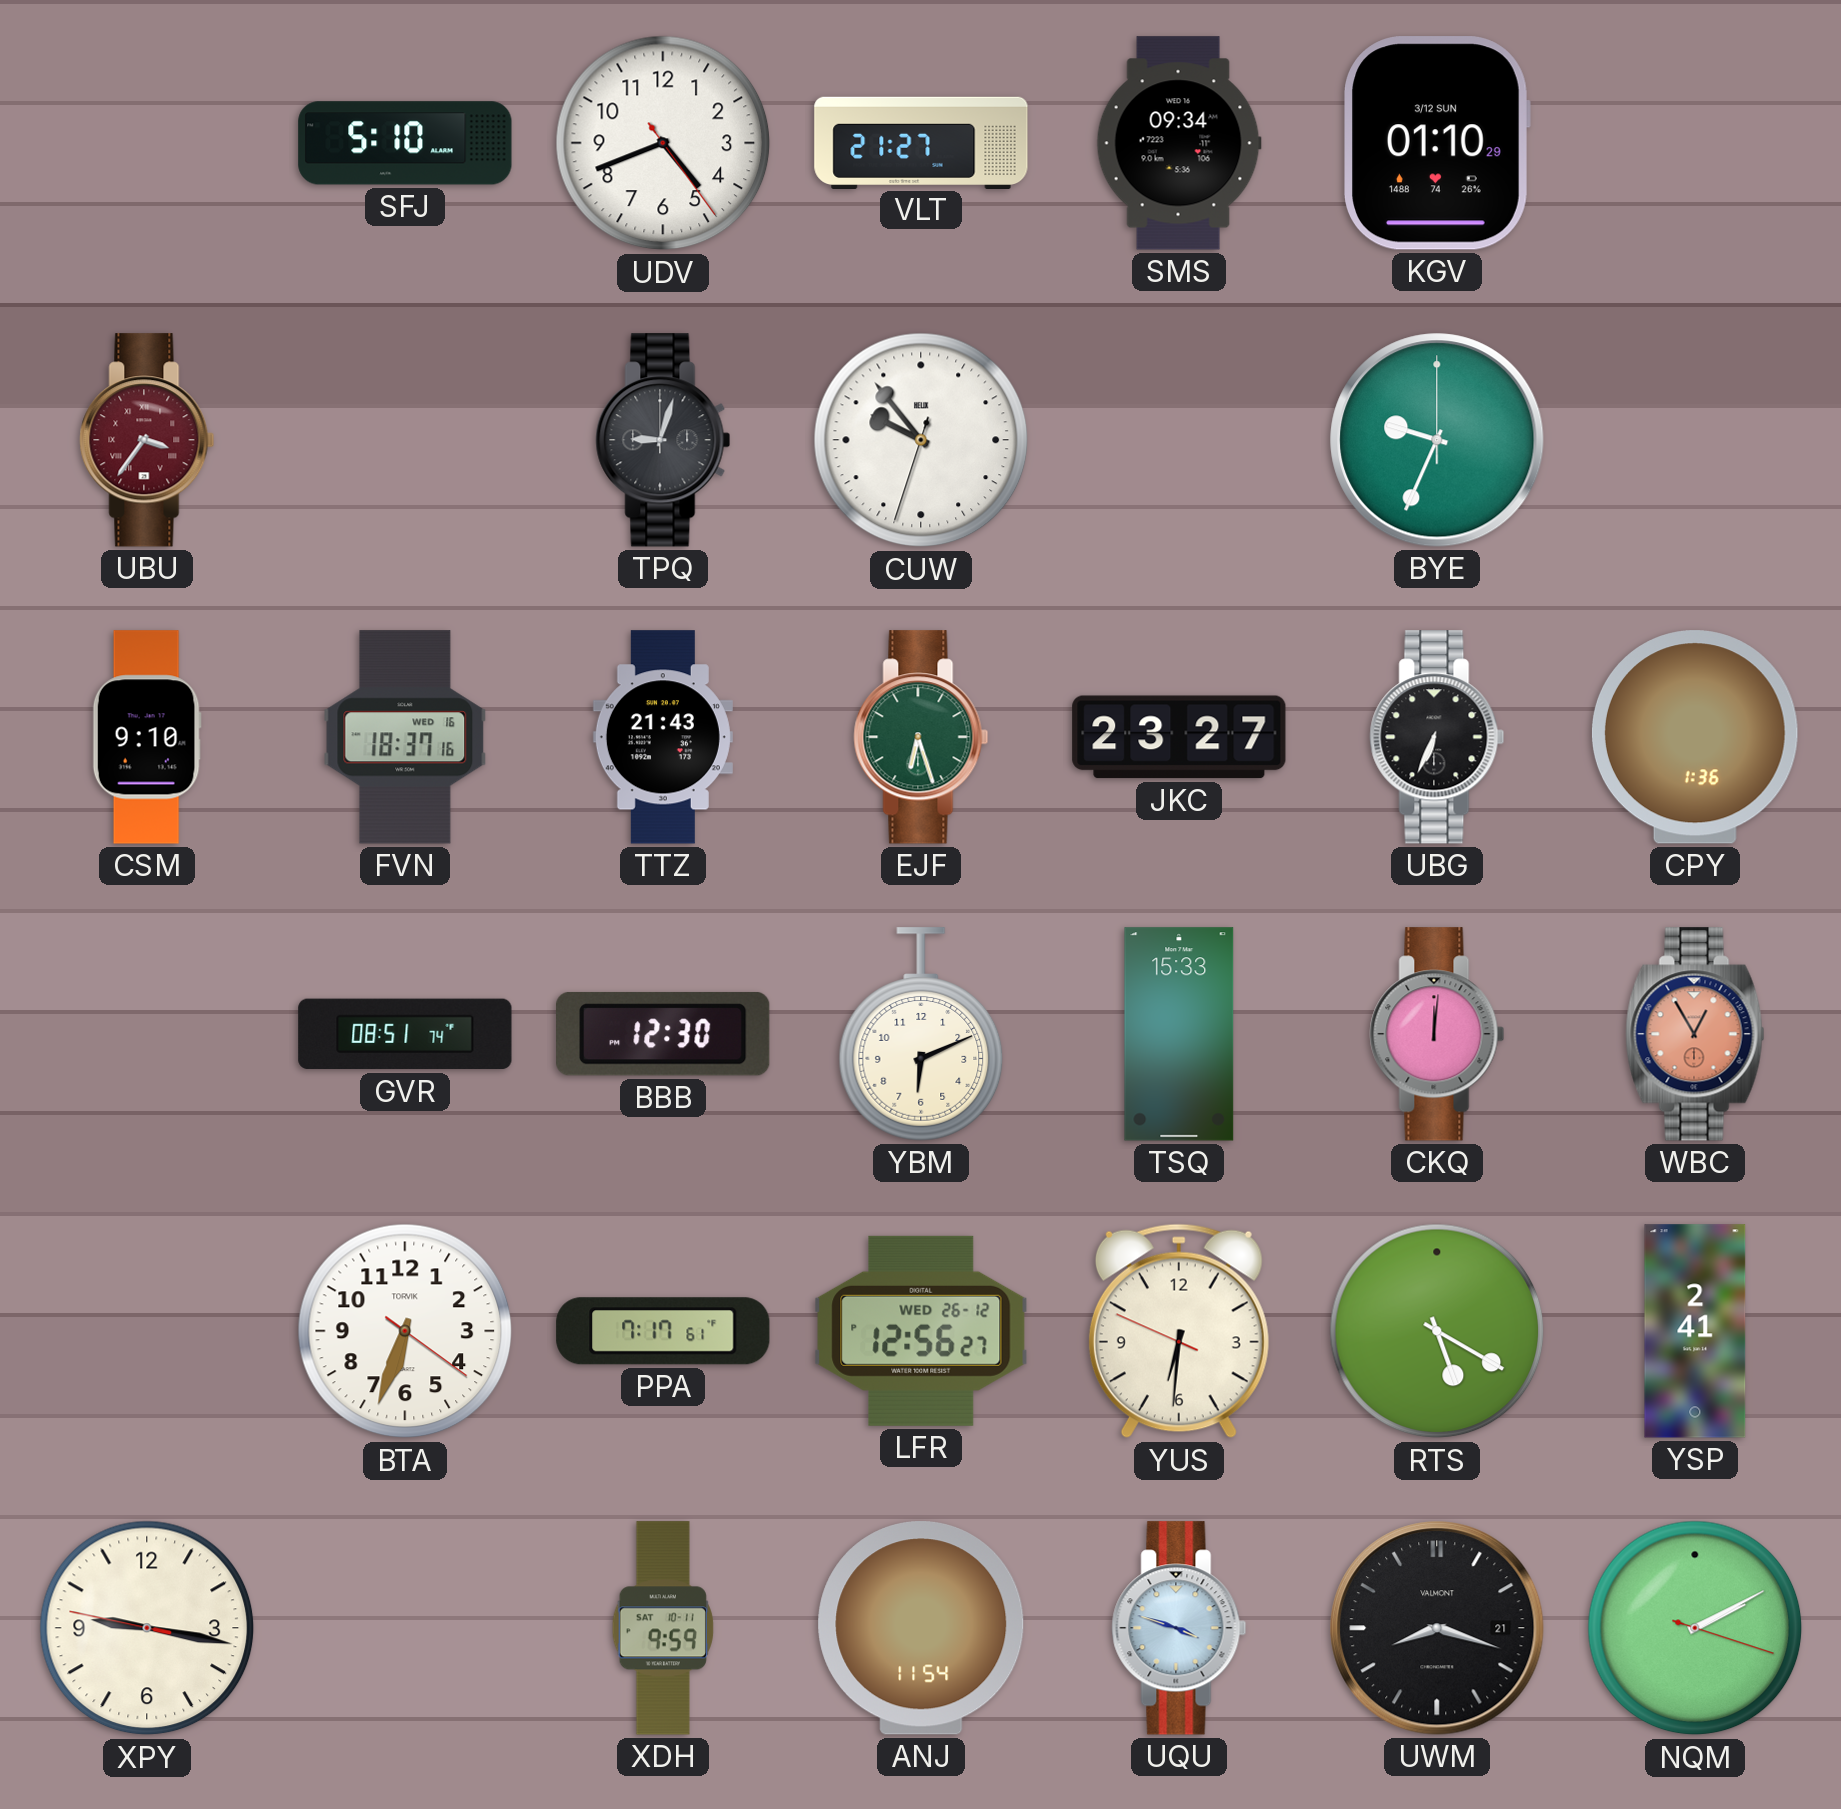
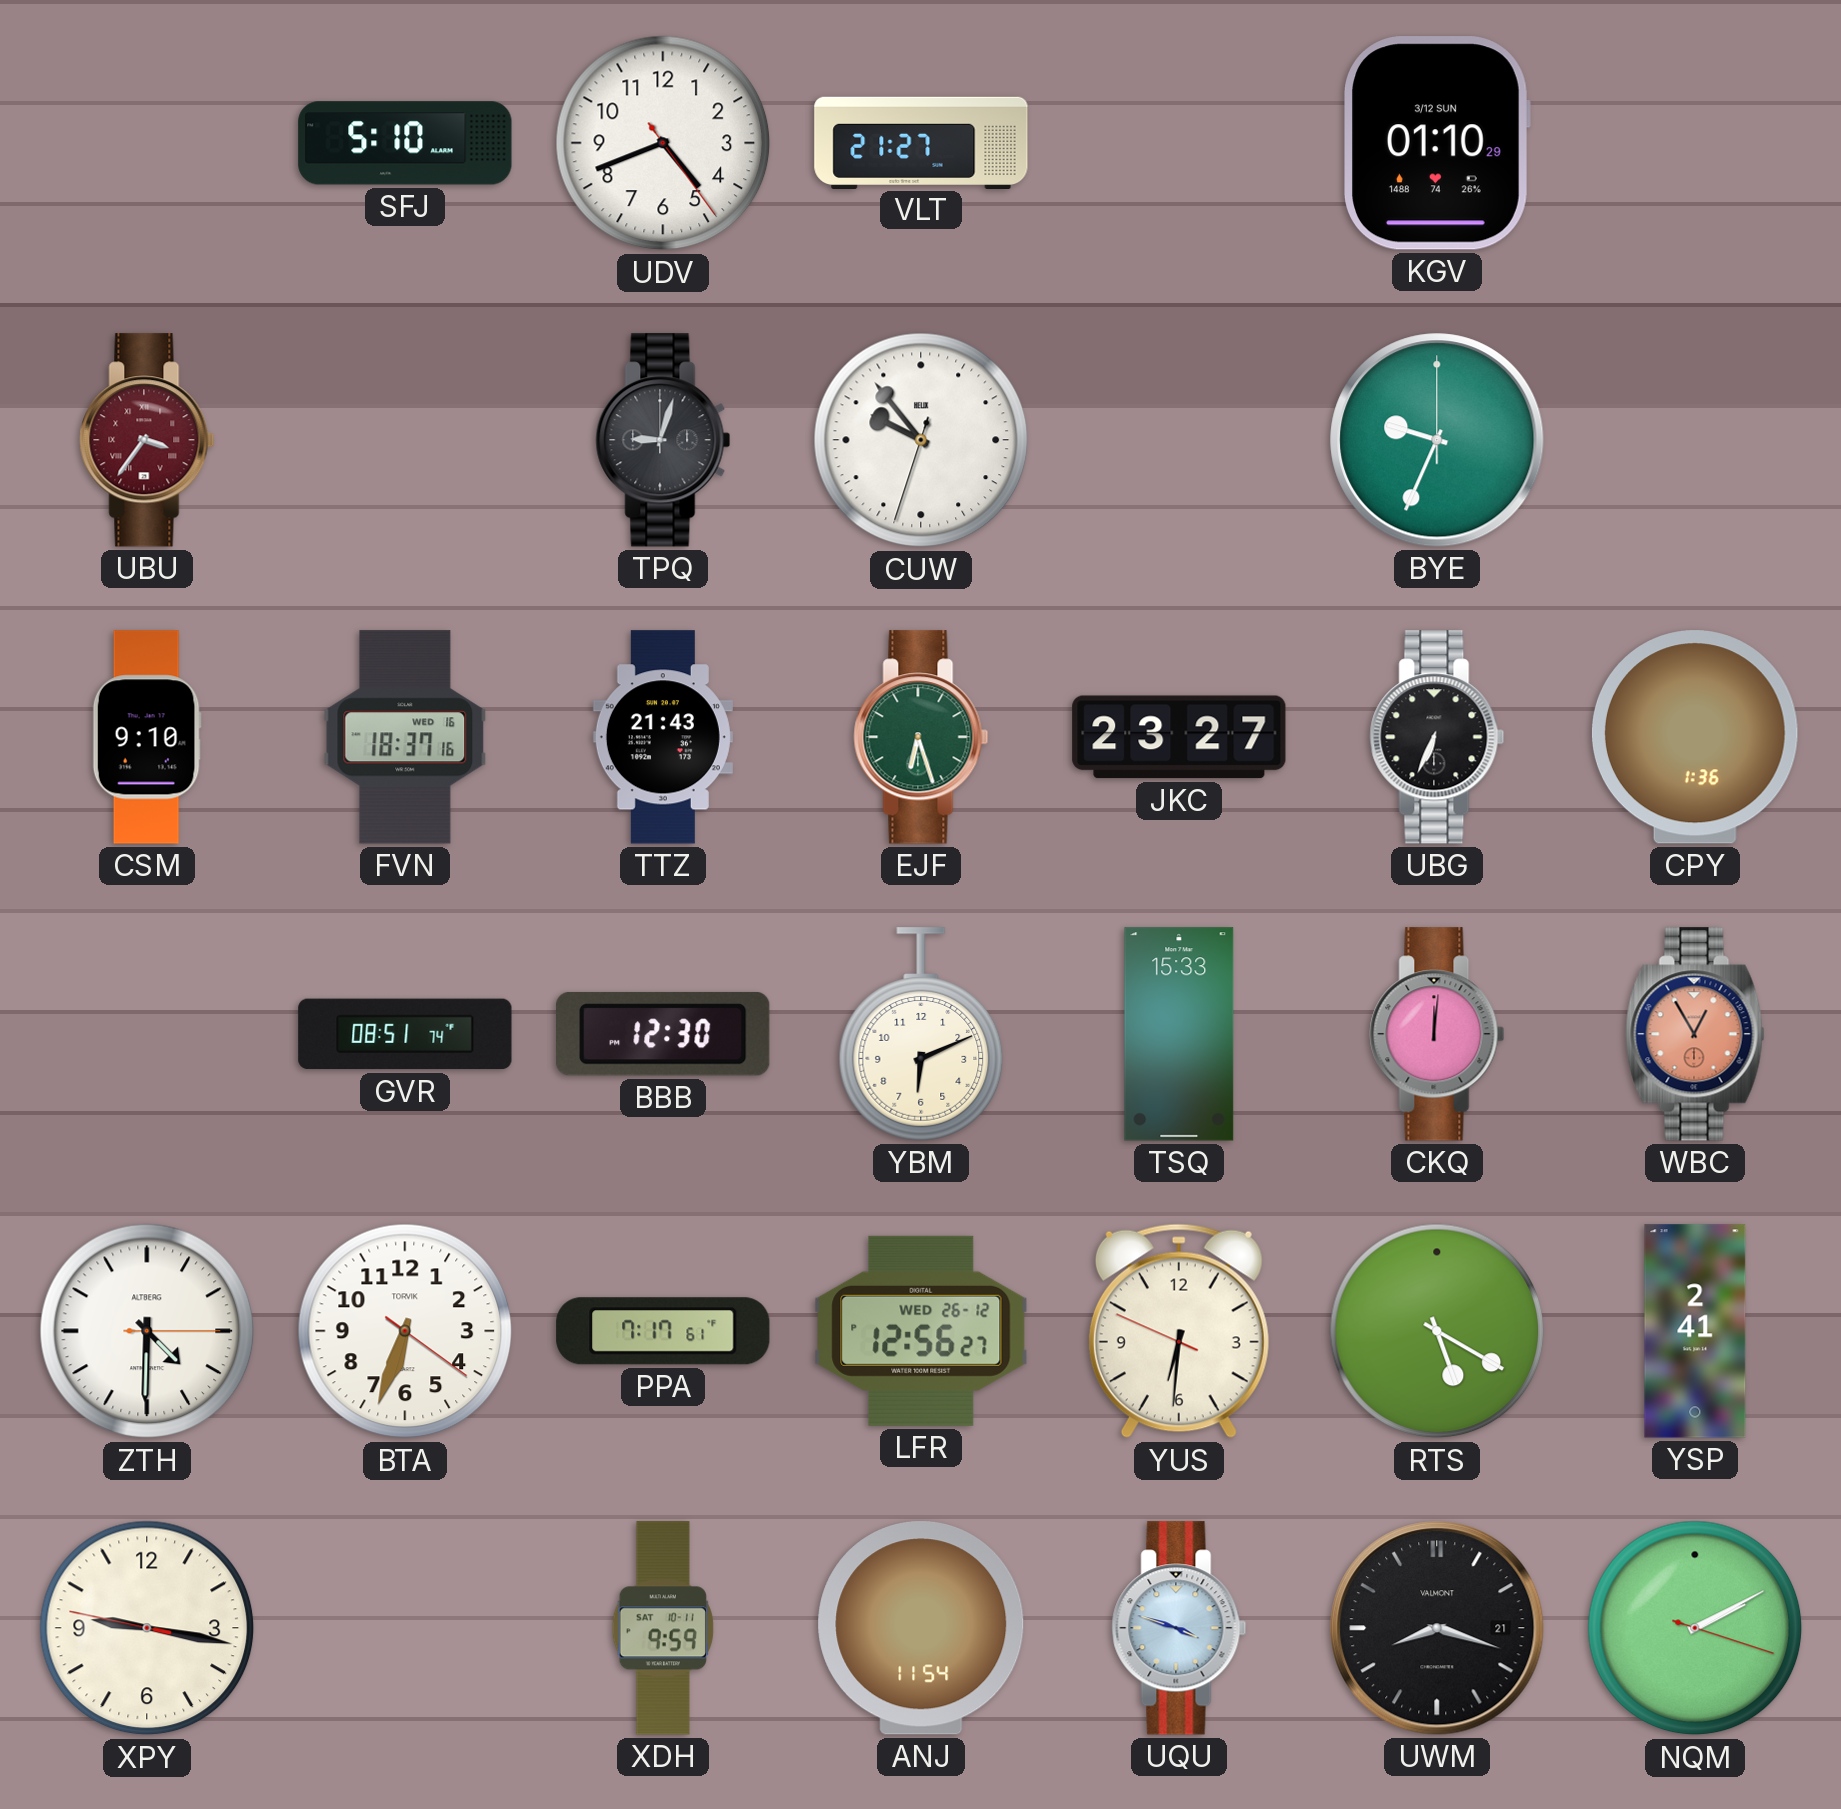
SMS: 09:34 -> none (1179, 143)
ZTH: none -> 4:30 (147, 1331)
